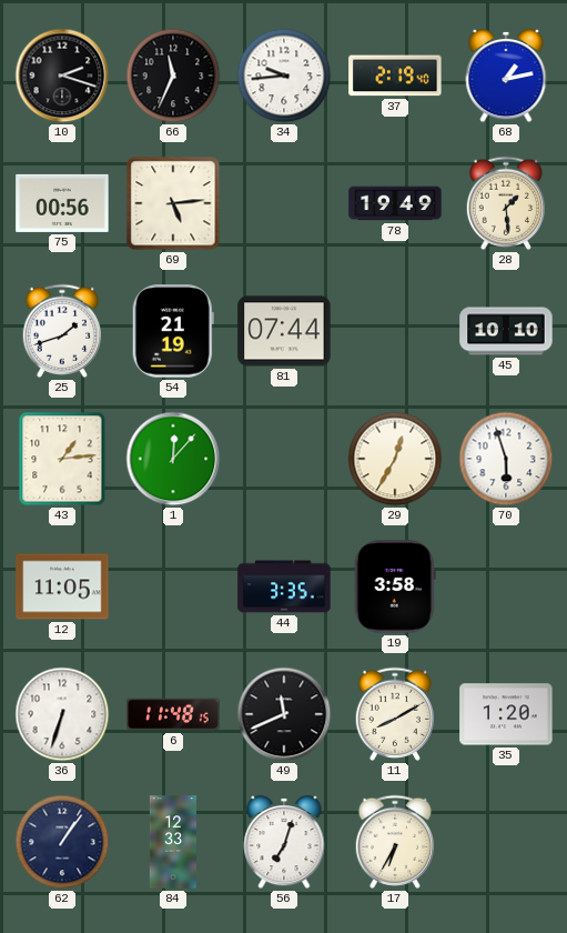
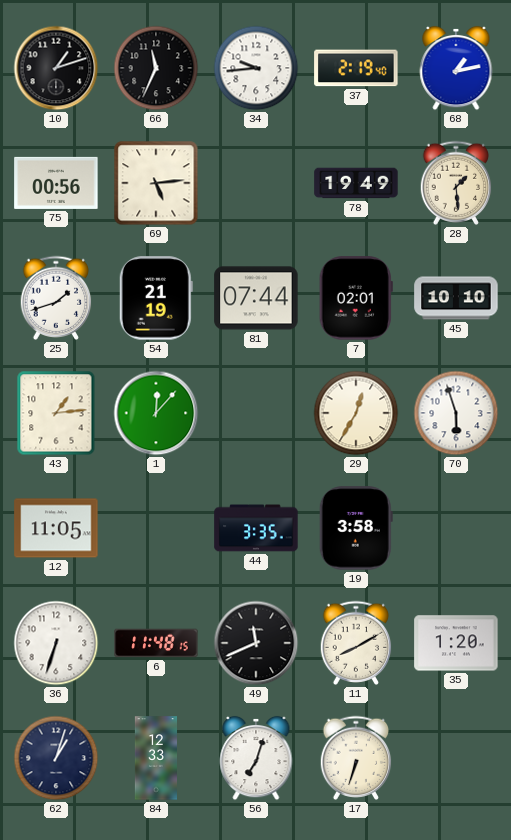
10: 2:18 -> 1:12 (56, 68)
7: none -> 02:01 (356, 298)
62: 1:06 -> 1:03 (56, 758)
17: 6:35 -> 6:33 (356, 758)
